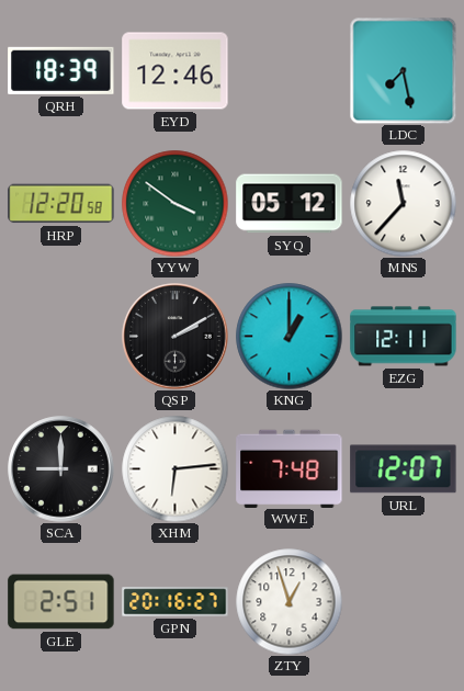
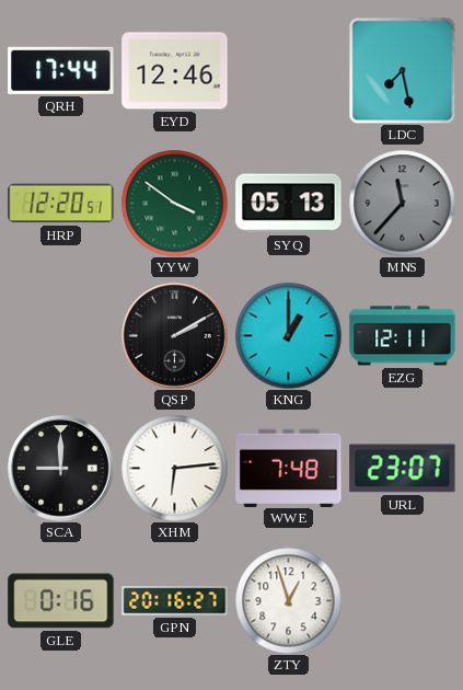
QRH: 18:39 -> 17:44 (61, 70)
HRP: 12:20:58 -> 12:20:51 (61, 204)
SYQ: 05:12 -> 05:13 (289, 204)
MNS dial: white -> grey (402, 203)
URL: 12:07 -> 23:07 (403, 469)
GLE: 2:51 -> 0:16 (61, 601)
